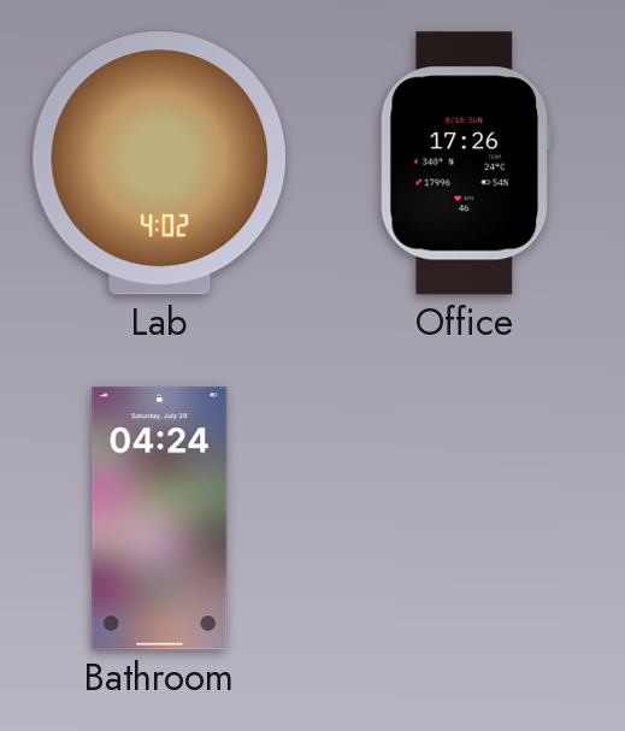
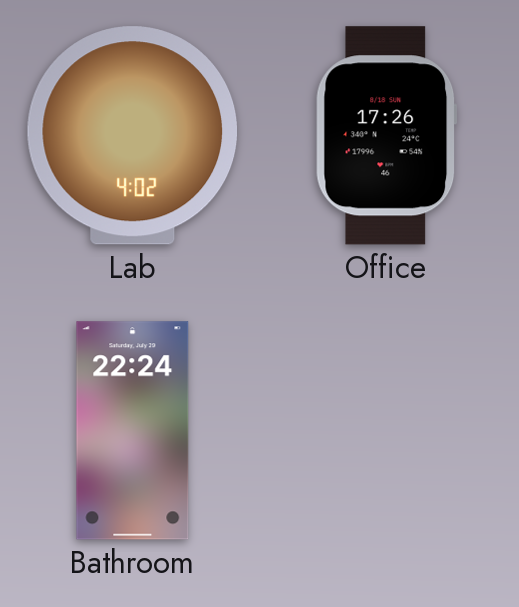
Bathroom: 04:24 -> 22:24 (133, 431)
